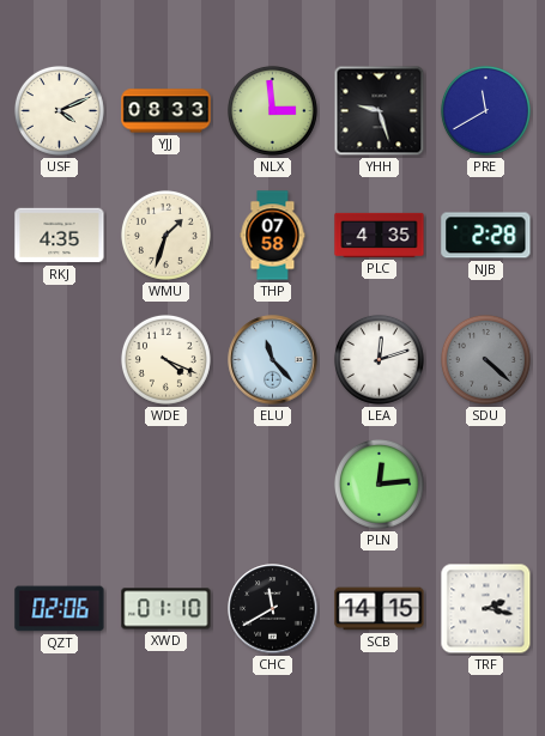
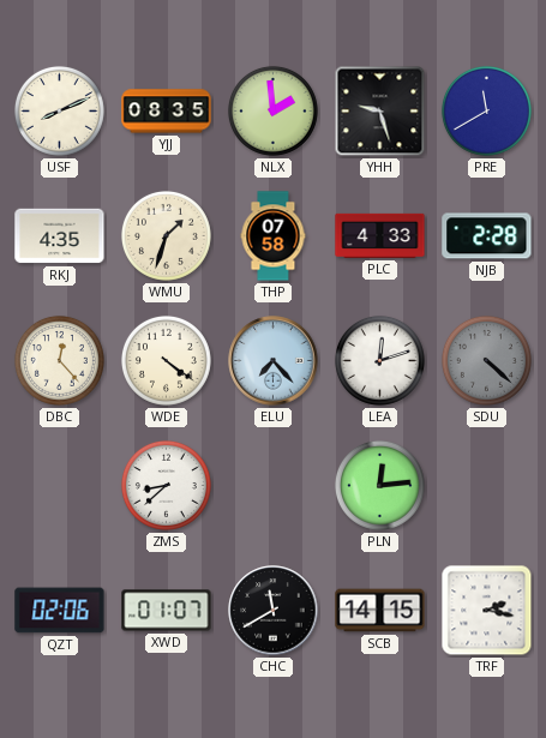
USF: 4:11 -> 8:11 (59, 110)
YJJ: 08:33 -> 08:35 (167, 112)
NLX: 2:59 -> 1:59 (272, 110)
PLC: 4:35 -> 4:33 (380, 235)
DBC: none -> 12:23 (59, 360)
WDE: 4:19 -> 4:21 (166, 360)
ELU: 11:23 -> 7:23 (274, 361)
ZMS: none -> 8:38 (166, 485)
XWD: 01:10 -> 01:07 (167, 611)
